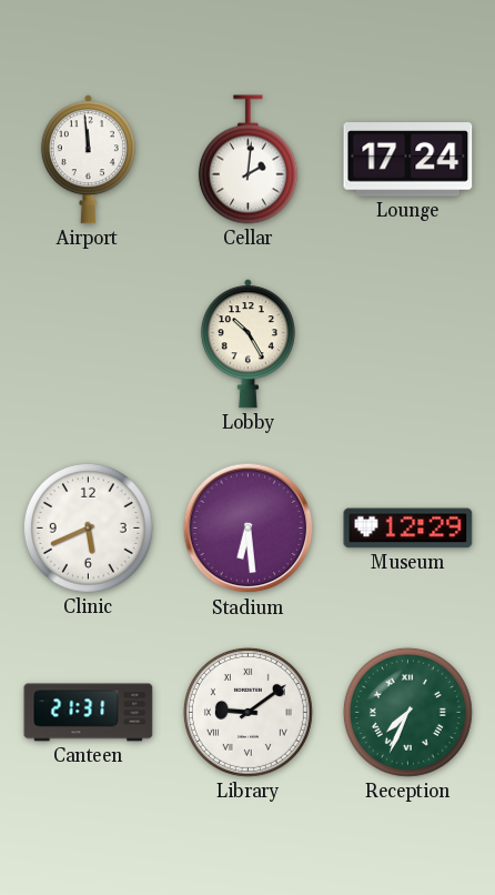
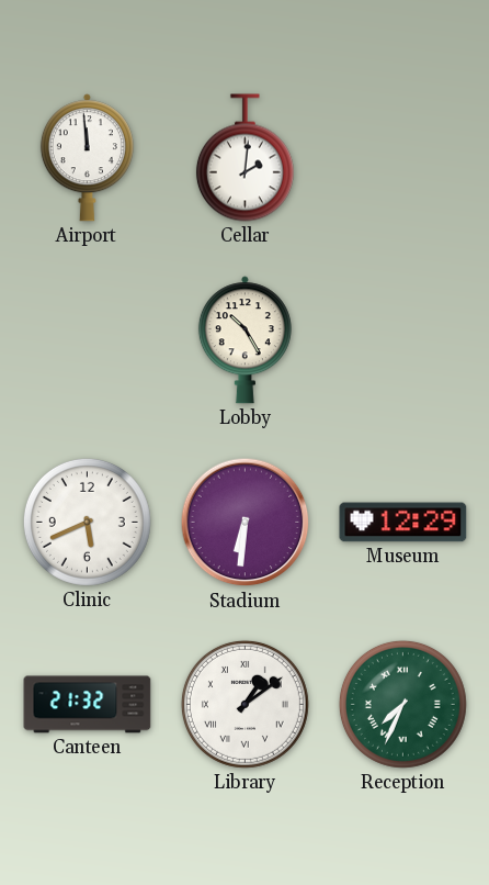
Lounge: 17:24 -> none (408, 160)
Stadium: 6:29 -> 6:31 (246, 523)
Canteen: 21:31 -> 21:32 (88, 705)
Library: 9:09 -> 1:09 (244, 704)
